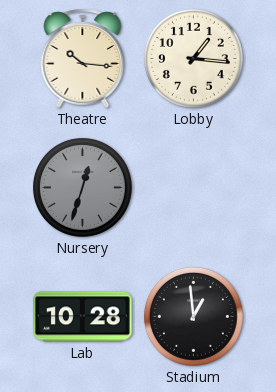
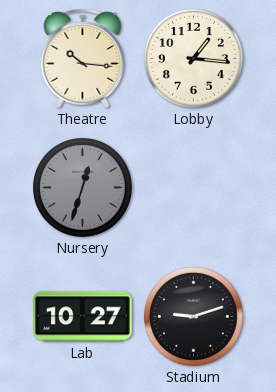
Lab: 10:28 -> 10:27 (83, 317)
Stadium: 12:59 -> 9:12 (193, 316)
